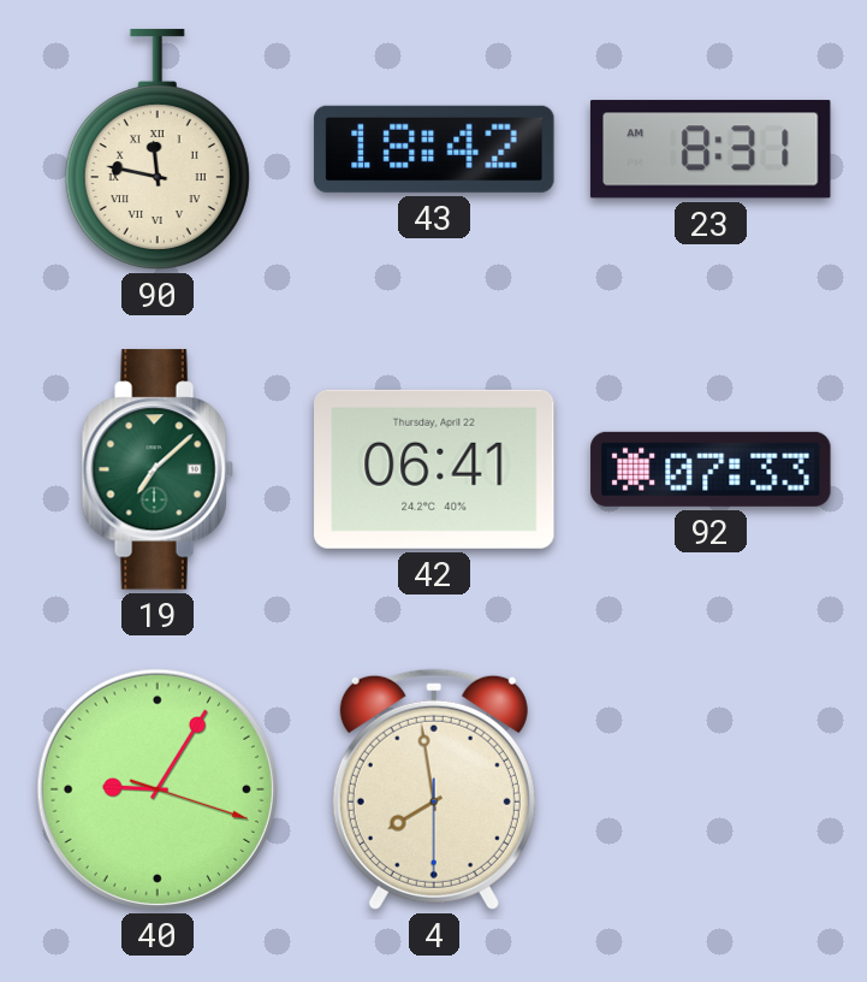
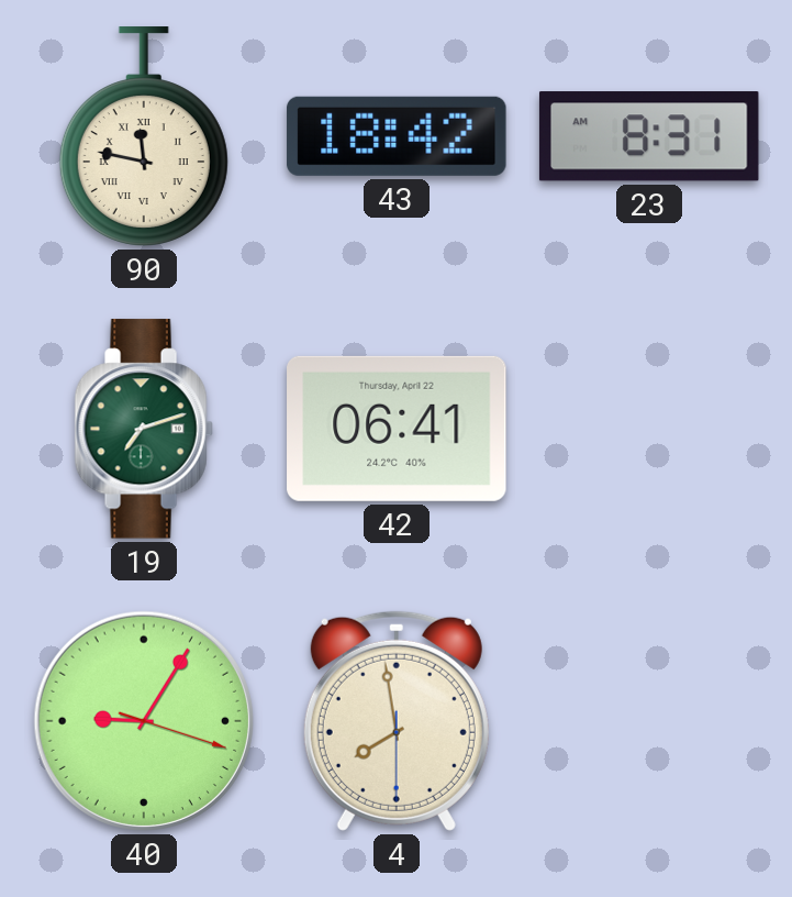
19: 7:08 -> 7:12 (144, 429)
92: 07:33 -> none (711, 469)
